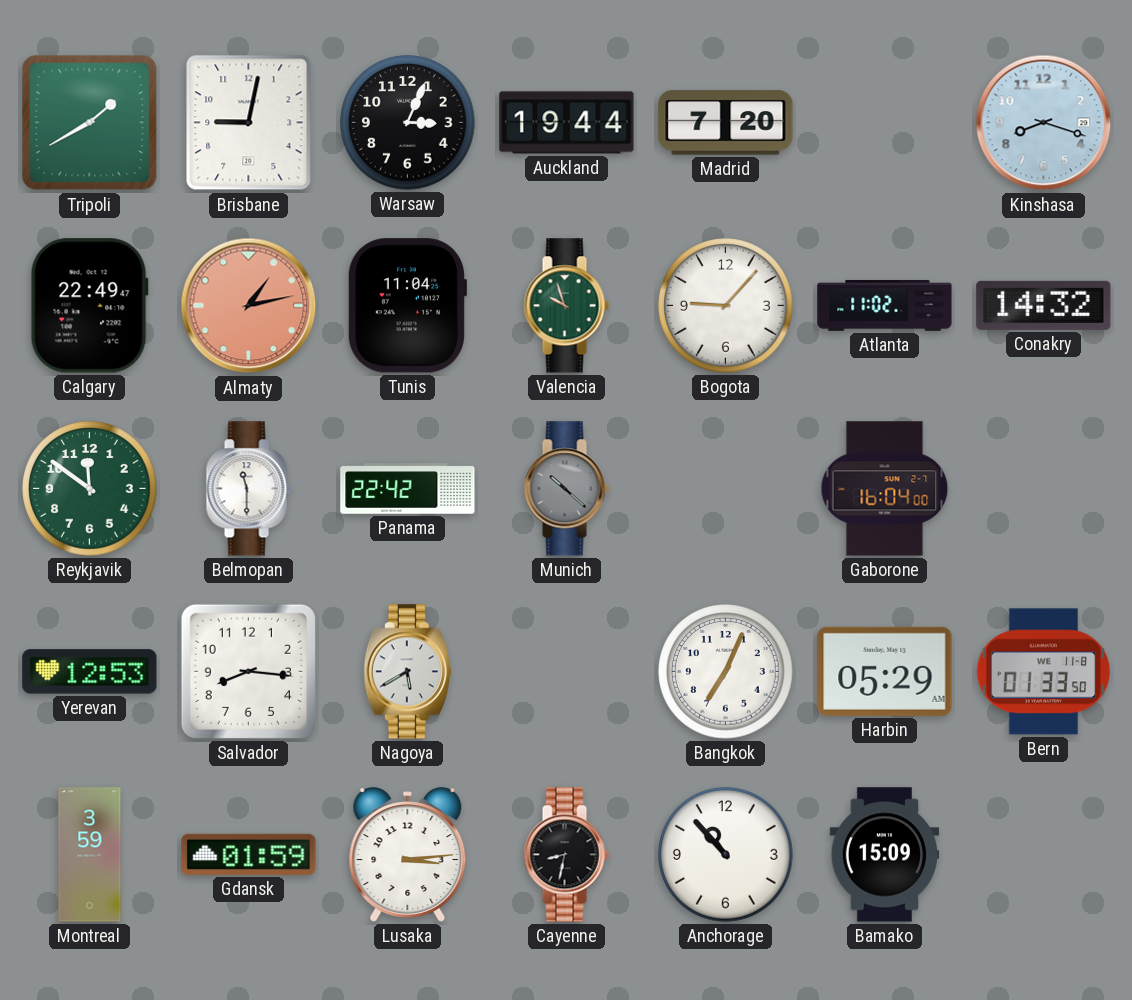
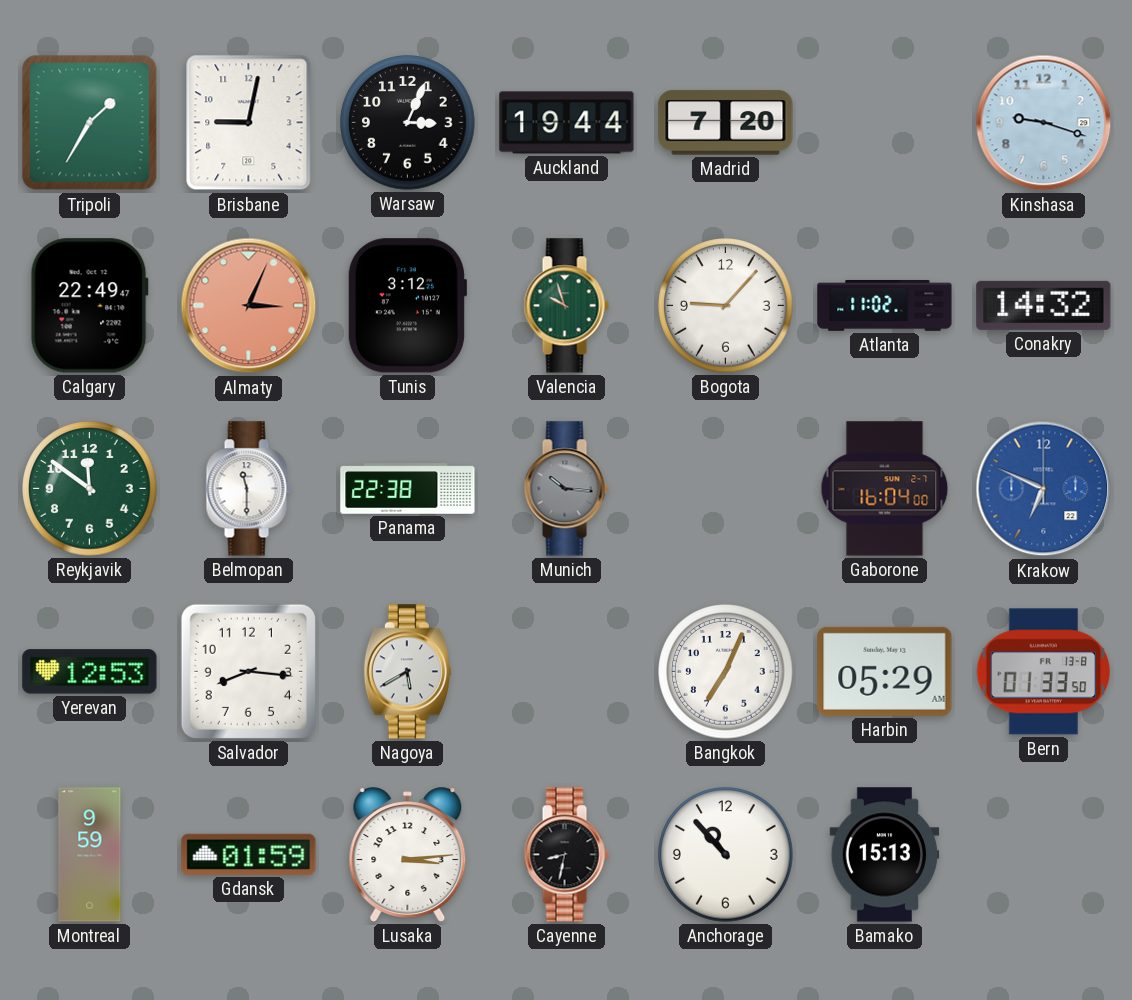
Tripoli: 1:40 -> 1:35 (90, 123)
Kinshasa: 8:18 -> 9:18 (1044, 123)
Almaty: 1:13 -> 3:04 (249, 306)
Tunis: 11:04 -> 3:12 (406, 306)
Panama: 22:42 -> 22:38 (408, 489)
Munich: 10:22 -> 10:16 (566, 489)
Krakow: none -> 6:49 (1044, 489)
Bern date: WE 11-8 -> FR 13-8 (1044, 672)
Montreal: 3:59 -> 9:59 (90, 855)
Bamako: 15:09 -> 15:13 (885, 855)
